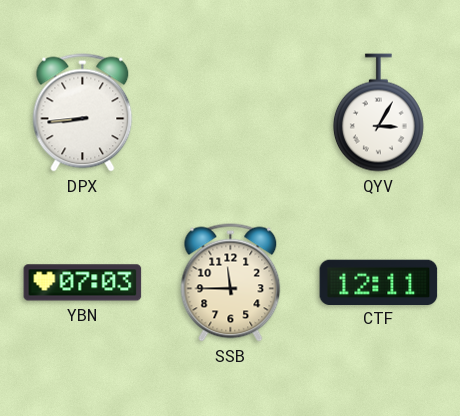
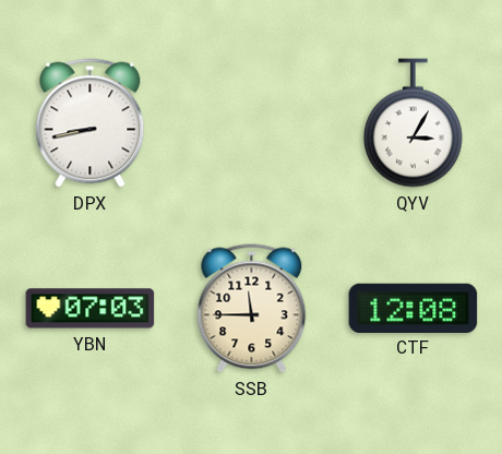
DPX: 8:44 -> 8:43 (91, 123)
CTF: 12:11 -> 12:08 (414, 308)
